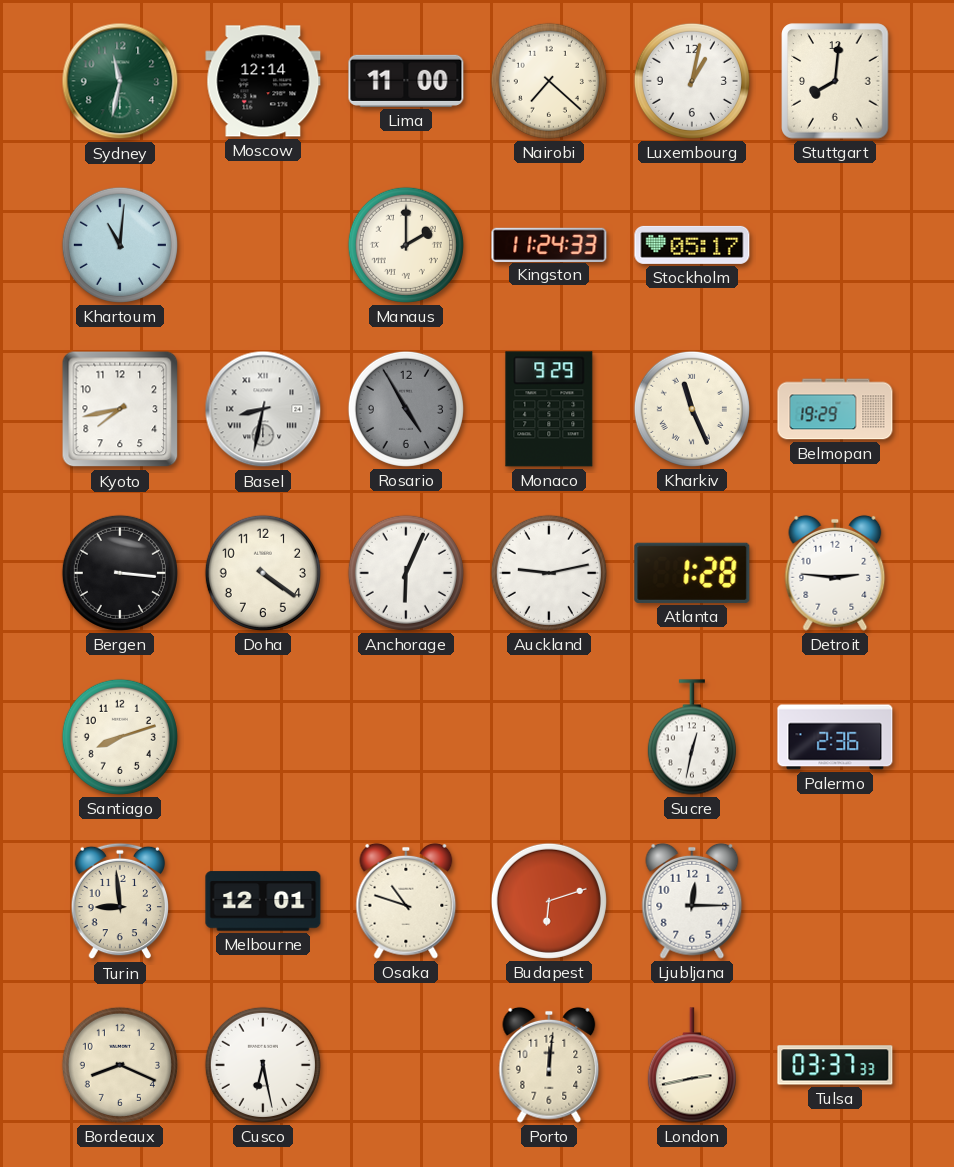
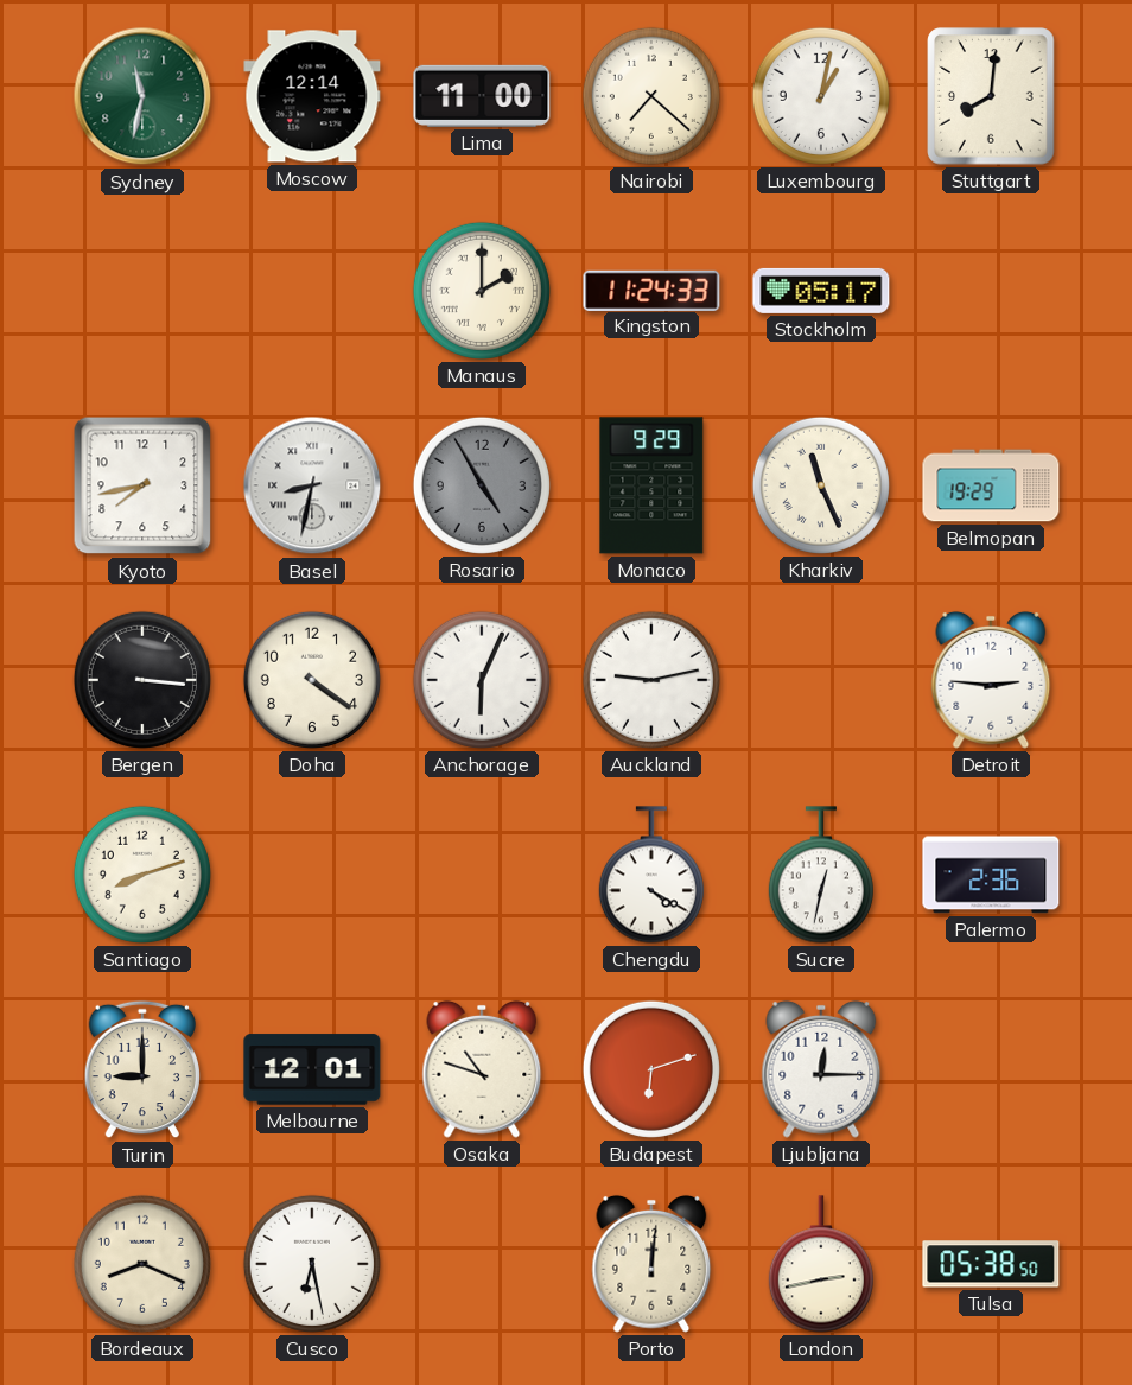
Khartoum: 11:01 -> none (120, 245)
Atlanta: 1:28 -> none (692, 573)
Chengdu: none -> 4:20 (651, 875)
Turin: 8:59 -> 9:00 (141, 1069)
Tulsa: 03:37 -> 05:38 (991, 1264)
